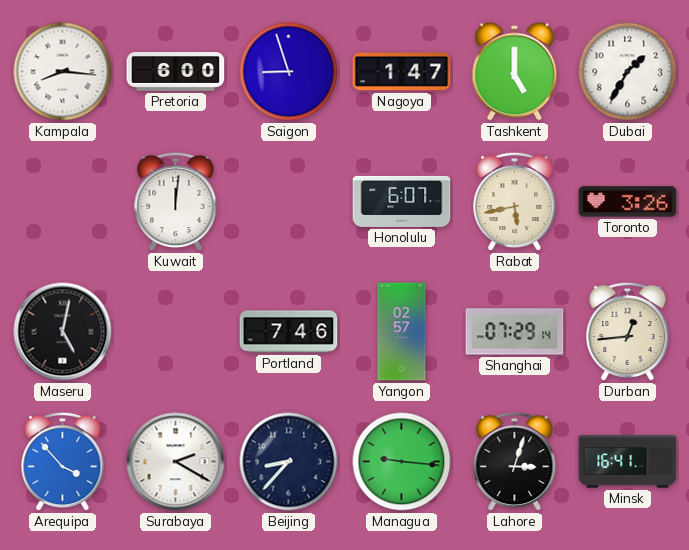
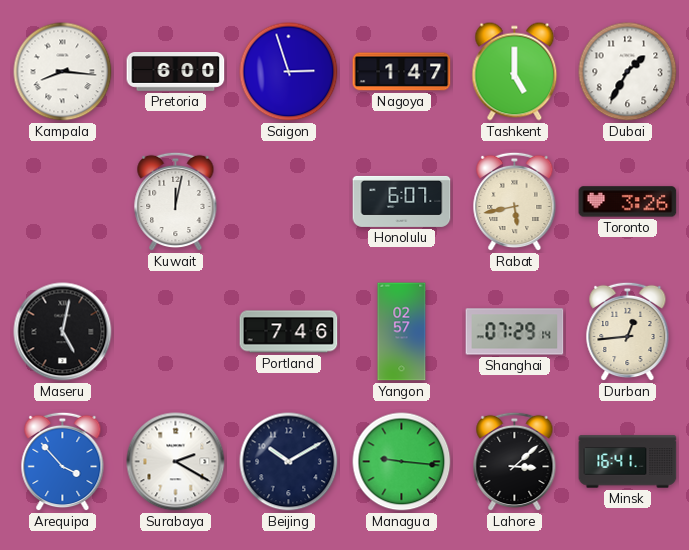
Saigon: 8:57 -> 2:57 (289, 72)
Kuwait: 12:01 -> 12:02 (176, 202)
Beijing: 8:37 -> 10:10 (289, 462)
Lahore: 3:03 -> 3:08 (515, 462)
